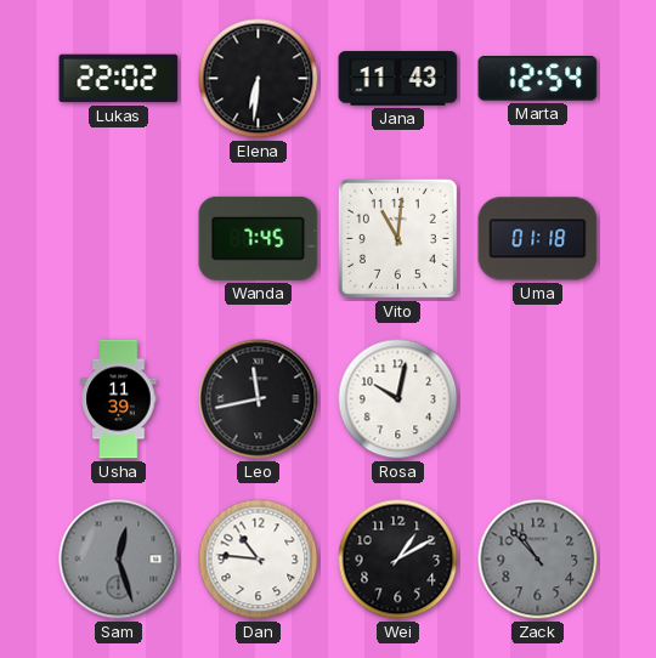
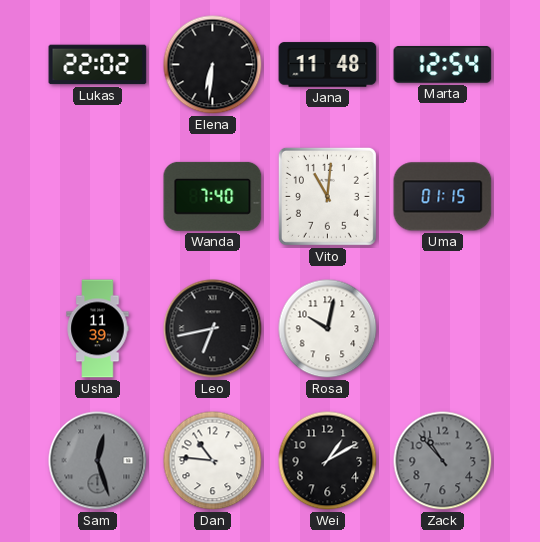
Jana: 11:43 -> 11:48 (328, 65)
Wanda: 7:45 -> 7:40 (213, 196)
Uma: 01:18 -> 01:15 (443, 197)
Leo: 11:43 -> 6:43 (213, 329)
